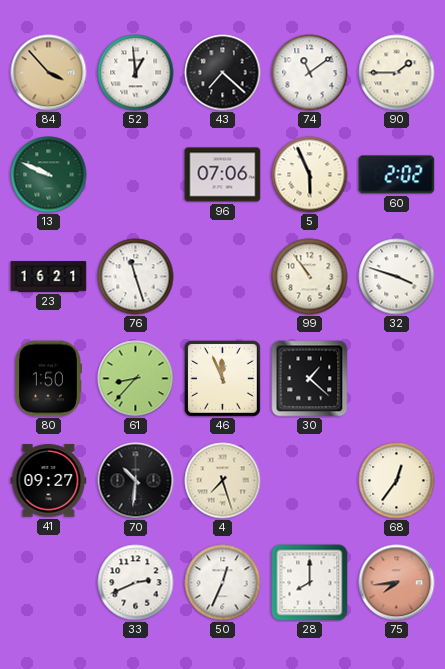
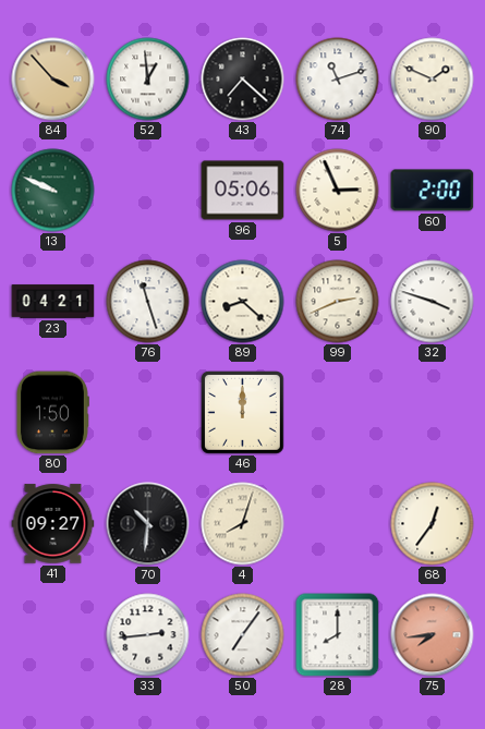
74: 11:09 -> 11:12 (338, 80)
90: 1:45 -> 1:49 (433, 80)
96: 07:06 -> 05:06 (243, 191)
5: 5:56 -> 2:56 (338, 191)
60: 2:02 -> 2:00 (433, 191)
23: 16:21 -> 04:21 (53, 302)
89: none -> 8:22 (243, 302)
99: 10:54 -> 2:41 (338, 302)
61: 8:37 -> none (136, 379)
46: 11:56 -> 12:00 (243, 413)
30: 1:22 -> none (310, 379)
4: 7:27 -> 8:03 (243, 524)
33: 2:41 -> 2:44 (148, 635)
50: 12:34 -> 7:06 (243, 635)
